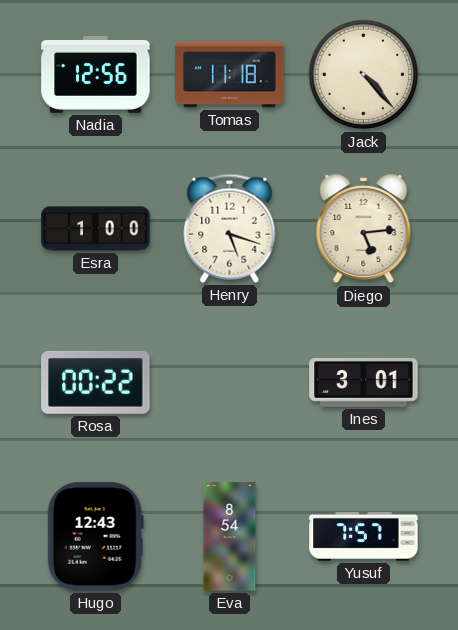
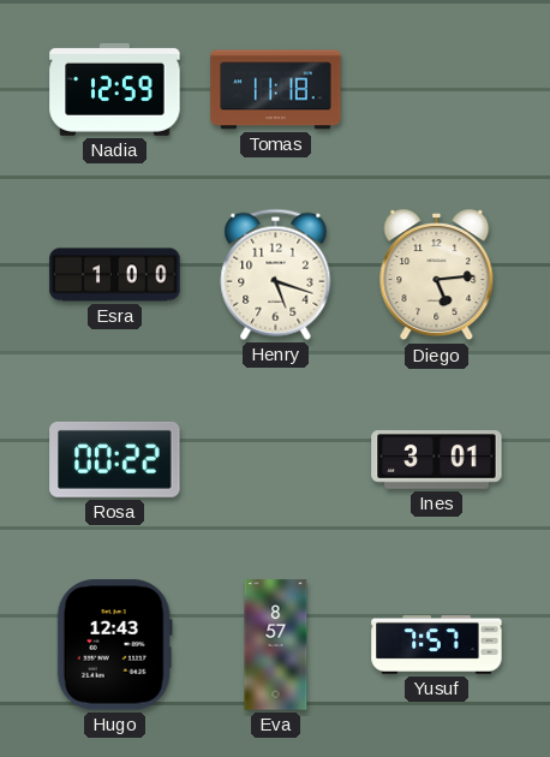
Nadia: 12:56 -> 12:59 (115, 89)
Jack: 4:23 -> none (364, 75)
Eva: 8:54 -> 8:57 (276, 645)
